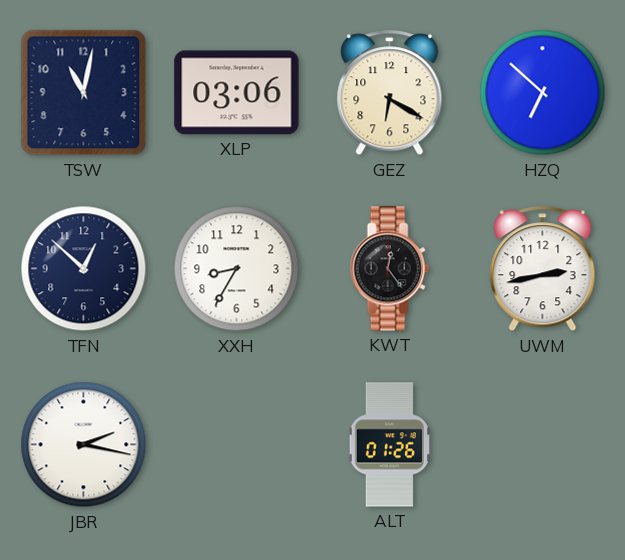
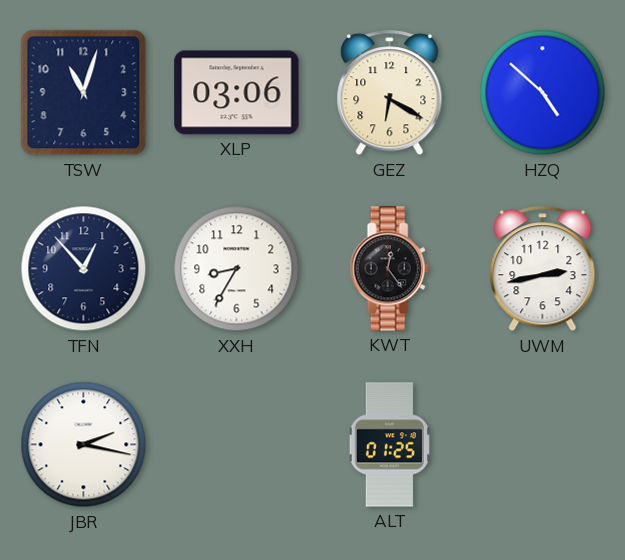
TSW: 11:02 -> 11:03 (84, 93)
HZQ: 6:52 -> 4:52 (543, 93)
TFN: 12:52 -> 12:53 (84, 269)
ALT: 01:26 -> 01:25 (389, 445)
